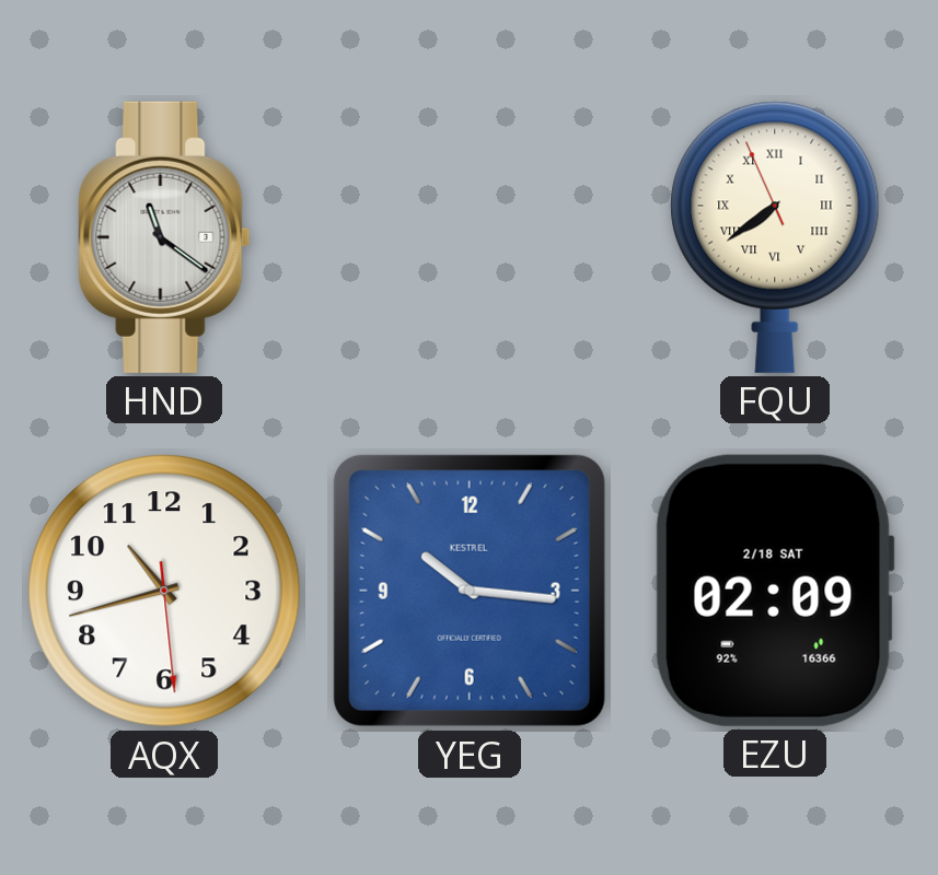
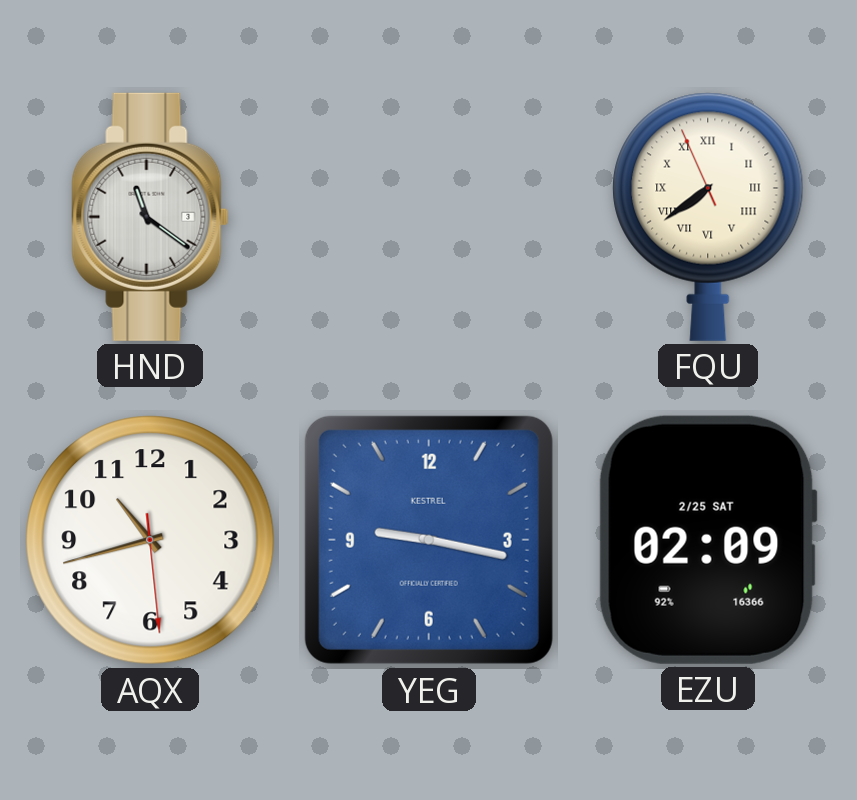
YEG: 10:16 -> 9:17 (429, 540)
EZU date: 2/18 SAT -> 2/25 SAT (708, 540)
